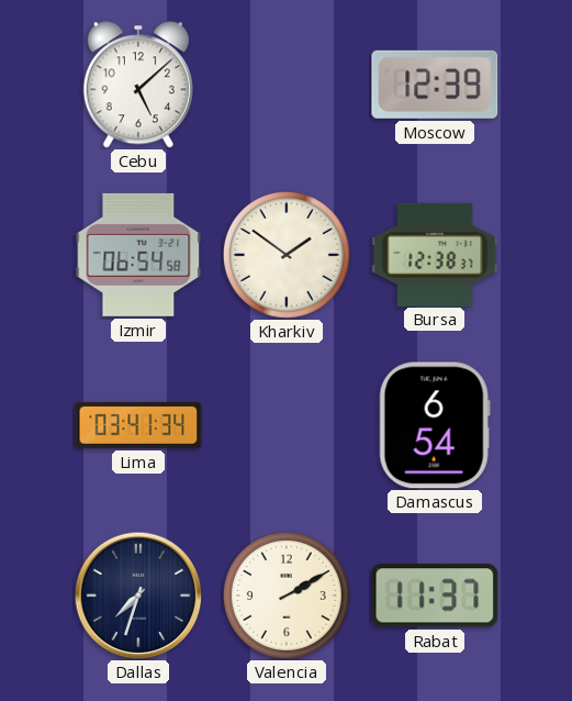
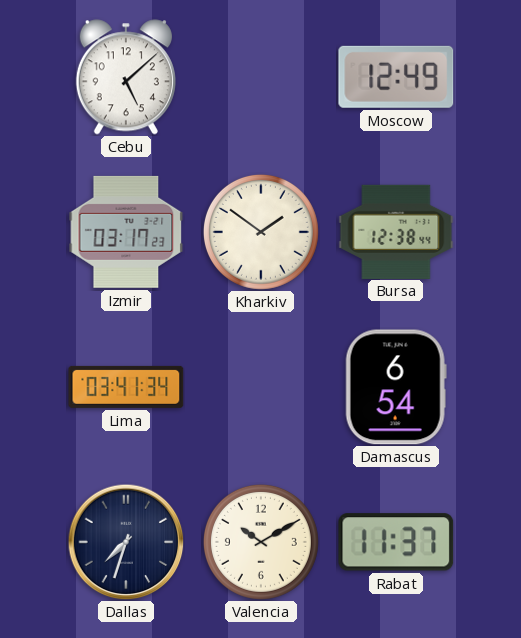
Moscow: 12:39 -> 12:49 (396, 77)
Izmir: 06:54 -> 03:17 (126, 232)
Bursa: 12:38:37 -> 12:38:44 (396, 231)
Valencia: 2:10 -> 10:10 (261, 542)
